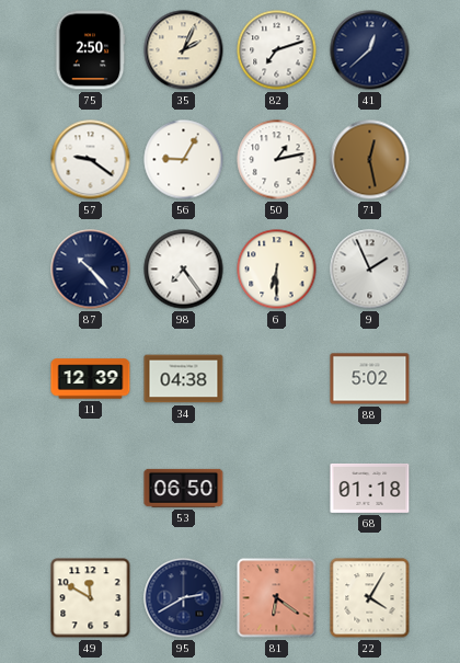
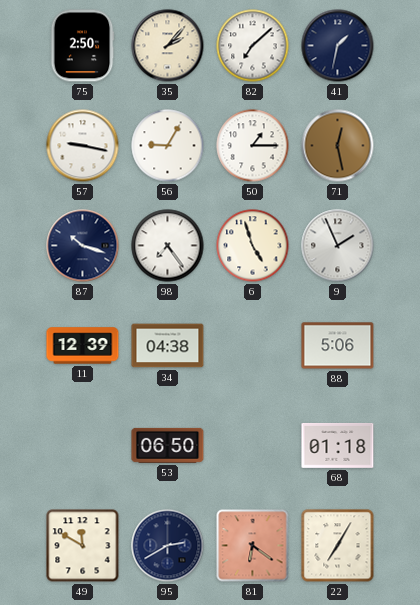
35: 2:04 -> 2:07 (168, 46)
82: 7:12 -> 7:08 (253, 46)
41: 12:38 -> 1:32 (338, 46)
57: 9:21 -> 9:17 (83, 146)
50: 1:13 -> 1:15 (253, 146)
87: 10:23 -> 10:18 (83, 246)
6: 6:30 -> 4:57 (253, 246)
88: 5:02 -> 5:06 (338, 346)
22: 4:05 -> 7:05 (338, 546)
